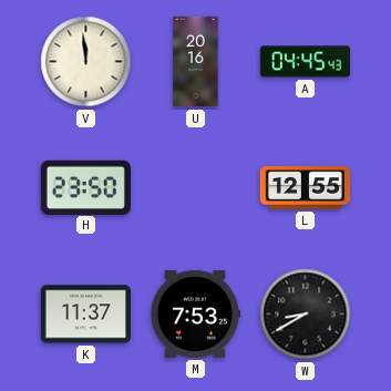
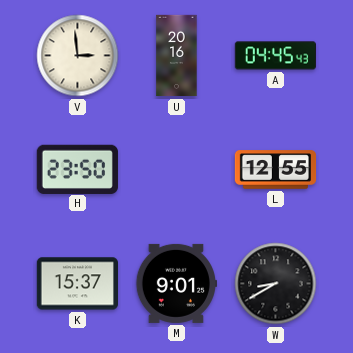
V: 11:59 -> 2:59 (78, 56)
K: 11:37 -> 15:37 (77, 284)
M: 7:53 -> 9:01 (175, 283)
